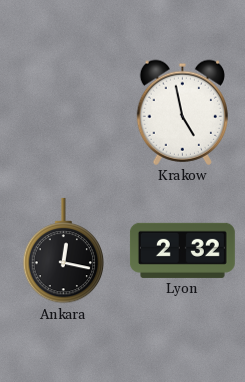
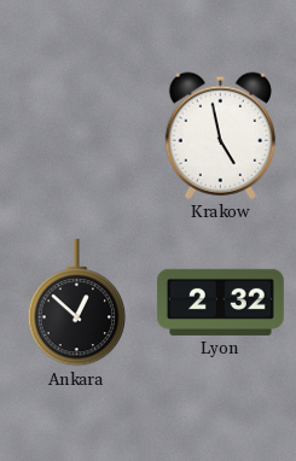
Ankara: 12:17 -> 12:52 (77, 303)
